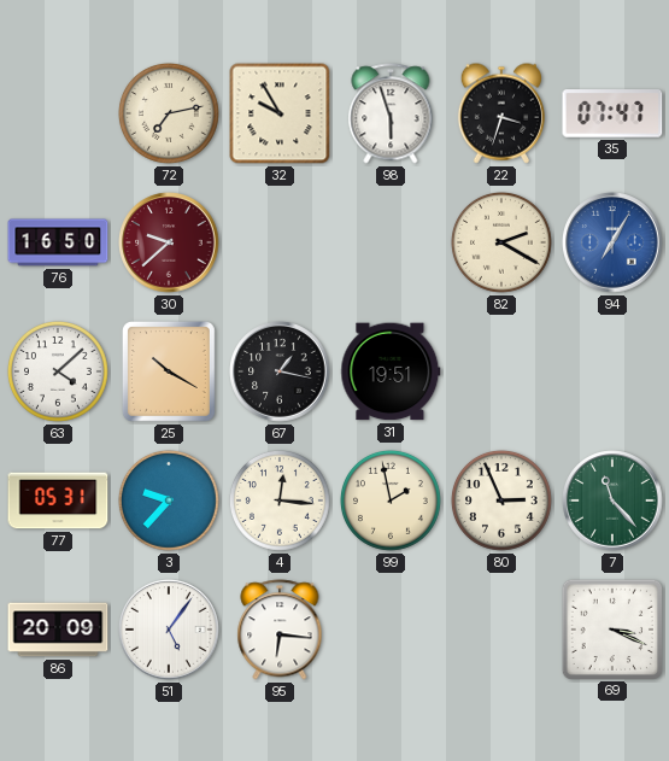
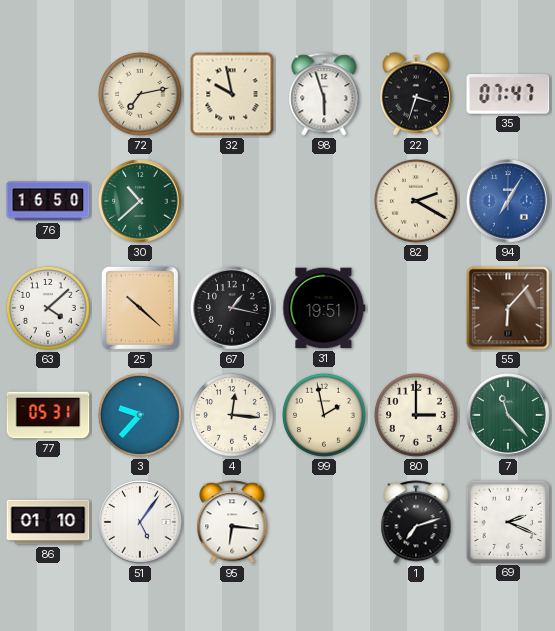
32: 9:55 -> 9:58 (232, 94)
30: 9:38 -> 10:38 (140, 201)
30 dial: burgundy -> green (140, 201)
25: 10:20 -> 10:22 (140, 308)
55: none -> 6:07 (508, 308)
80: 2:56 -> 3:00 (416, 415)
86: 20:09 -> 01:10 (48, 522)
1: none -> 7:12 (416, 522)
69: 3:19 -> 2:19 (507, 521)
